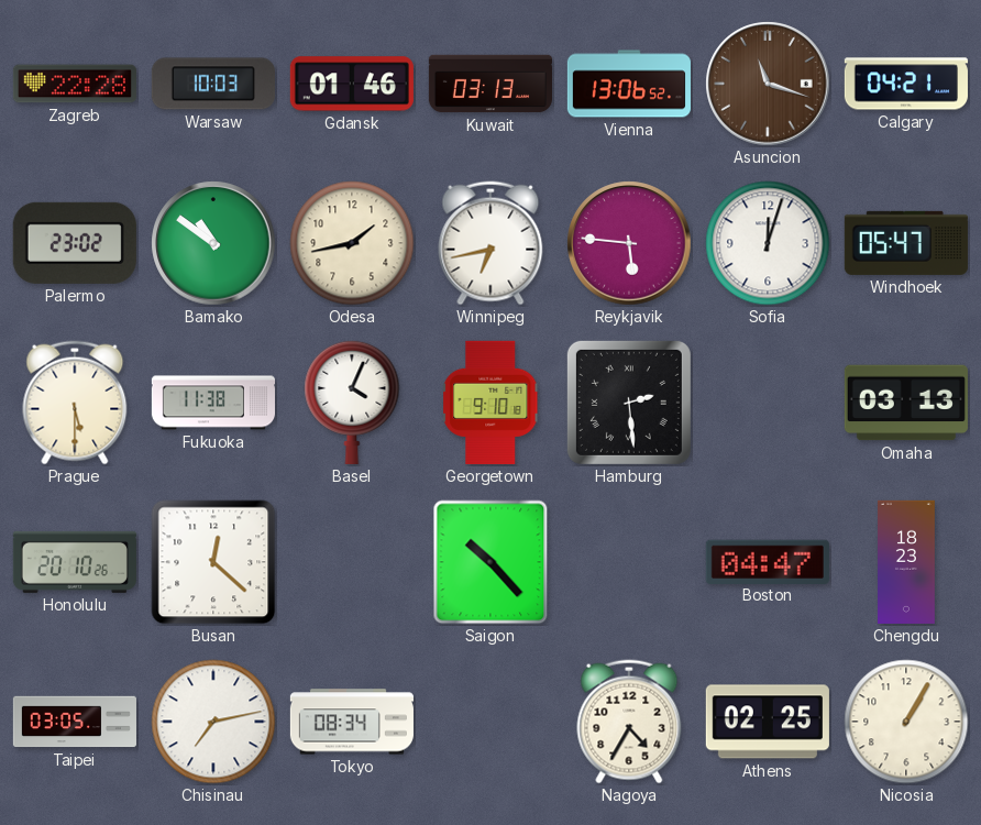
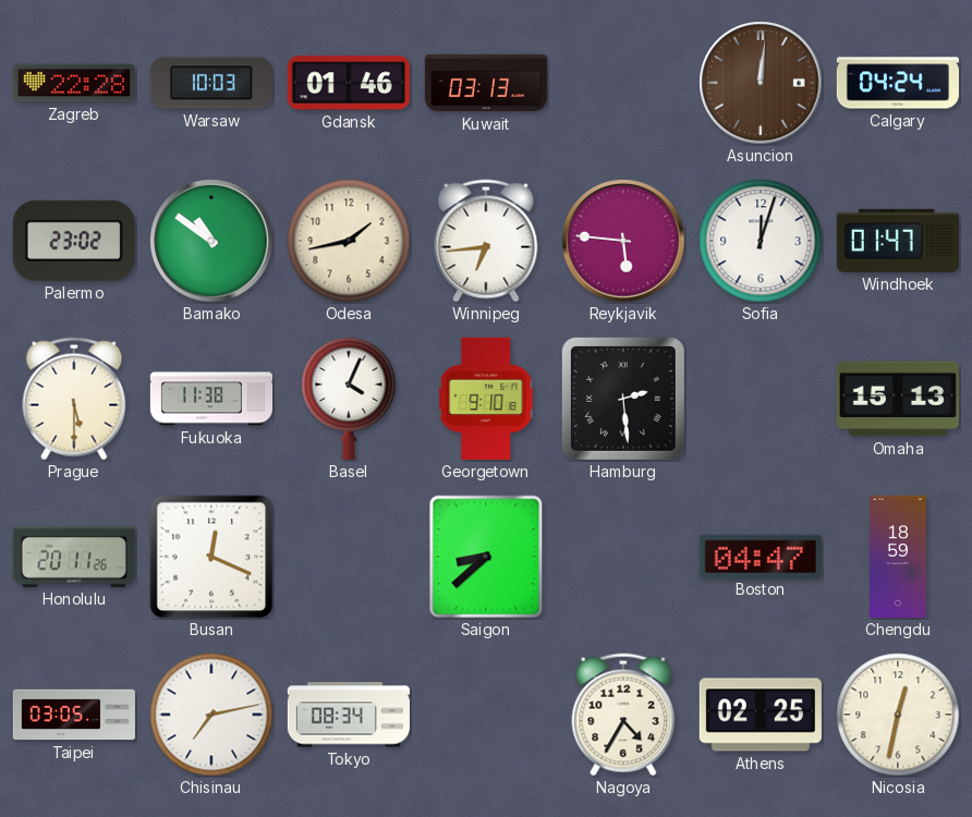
Vienna: 13:06 -> none (629, 84)
Asuncion: 11:18 -> 12:01 (761, 83)
Calgary: 04:21 -> 04:24 (898, 83)
Winnipeg: 6:43 -> 6:44 (486, 241)
Windhoek: 05:47 -> 01:47 (898, 241)
Omaha: 03:13 -> 15:13 (898, 399)
Honolulu: 20:10 -> 20:11 (74, 557)
Busan: 12:22 -> 12:19 (211, 557)
Saigon: 10:23 -> 8:38 (486, 557)
Chengdu: 18:23 -> 18:59 (899, 557)
Nicosia: 1:05 -> 12:32 (898, 715)
